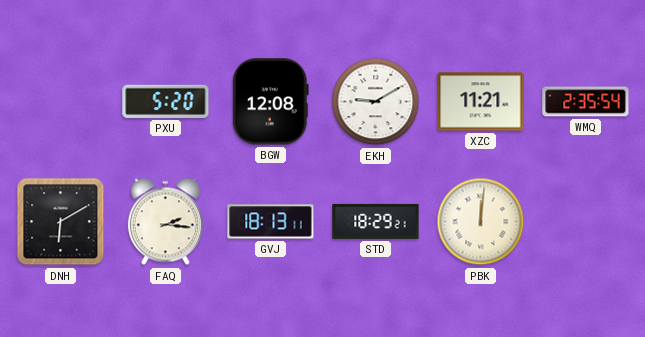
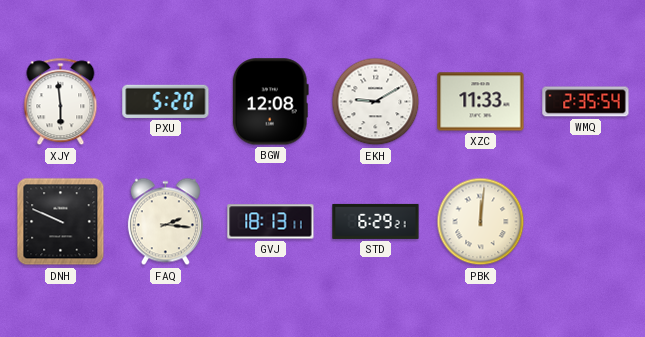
XJY: none -> 5:59 (61, 102)
XZC: 11:21 -> 11:33 (481, 102)
DNH: 6:10 -> 9:49 (61, 222)
STD: 18:29 -> 6:29 (376, 221)
